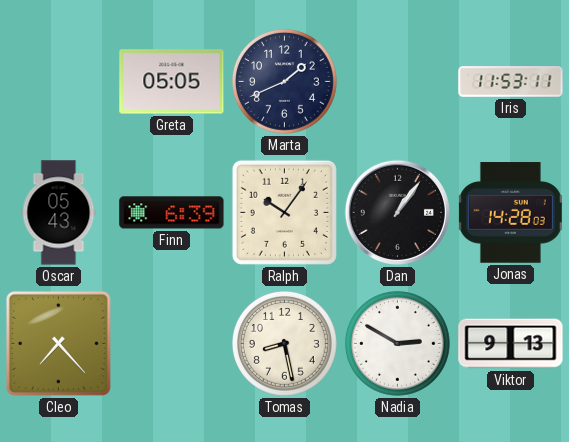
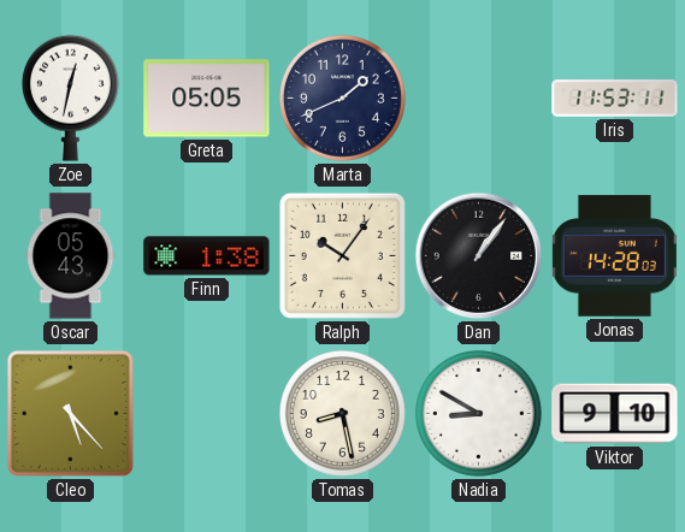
Zoe: none -> 12:32 (70, 97)
Finn: 6:39 -> 1:38 (207, 256)
Cleo: 7:23 -> 5:23 (70, 413)
Nadia: 2:50 -> 8:50 (478, 413)
Viktor: 9:13 -> 9:10 (615, 414)
